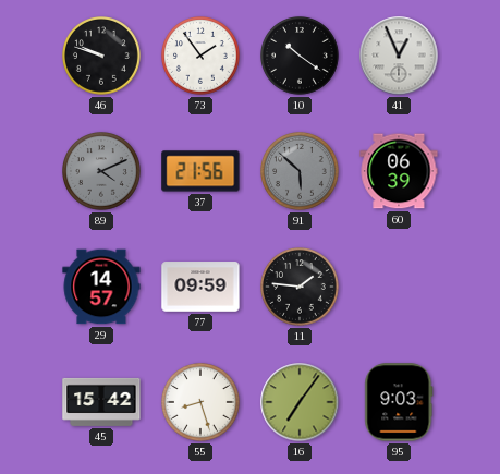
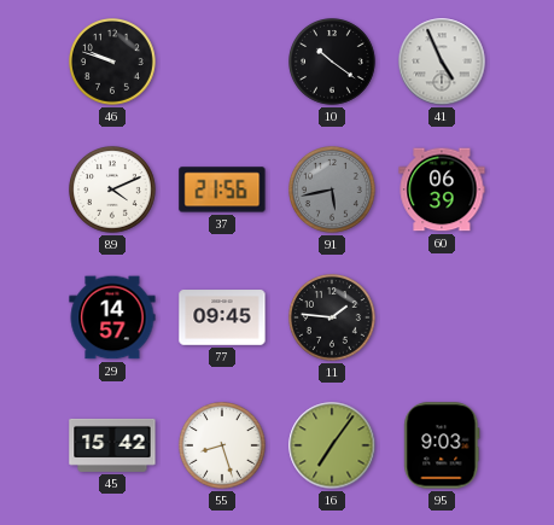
73: 1:54 -> none (202, 57)
41: 12:56 -> 4:56 (442, 62)
89 dial: grey -> white (113, 191)
91: 5:52 -> 5:43 (333, 191)
77: 09:59 -> 09:45 (222, 317)
